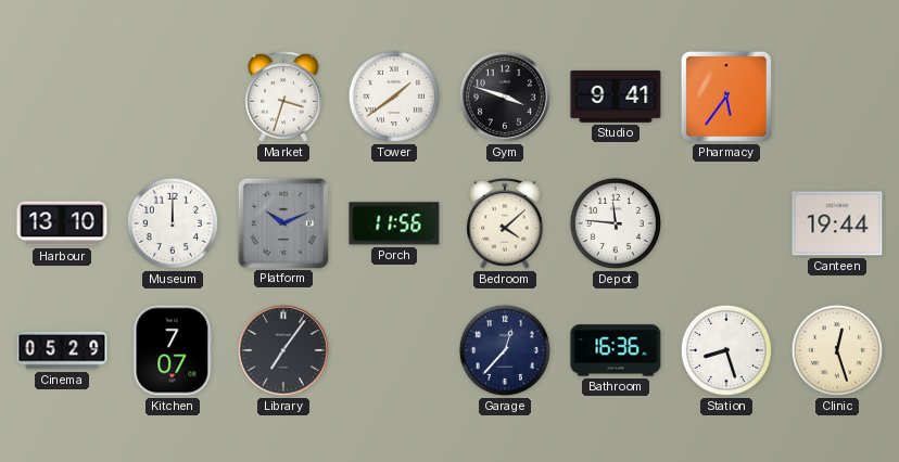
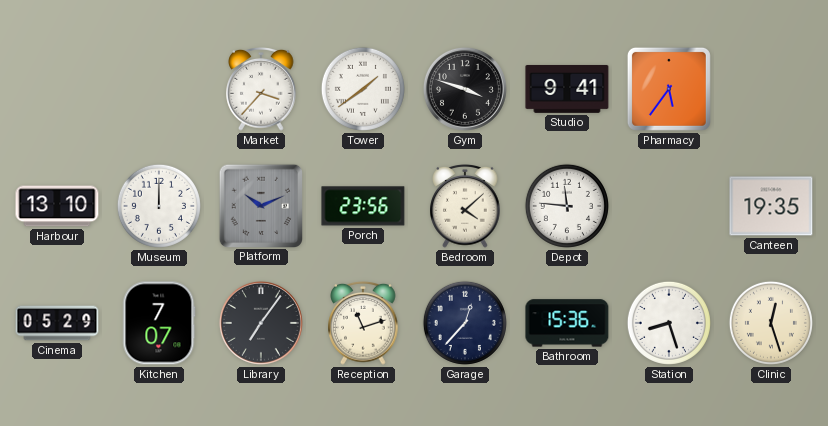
Market: 3:33 -> 3:37 (261, 90)
Porch: 11:56 -> 23:56 (363, 206)
Canteen: 19:44 -> 19:35 (771, 206)
Reception: none -> 11:12 (363, 324)
Bathroom: 16:36 -> 15:36 (567, 323)
